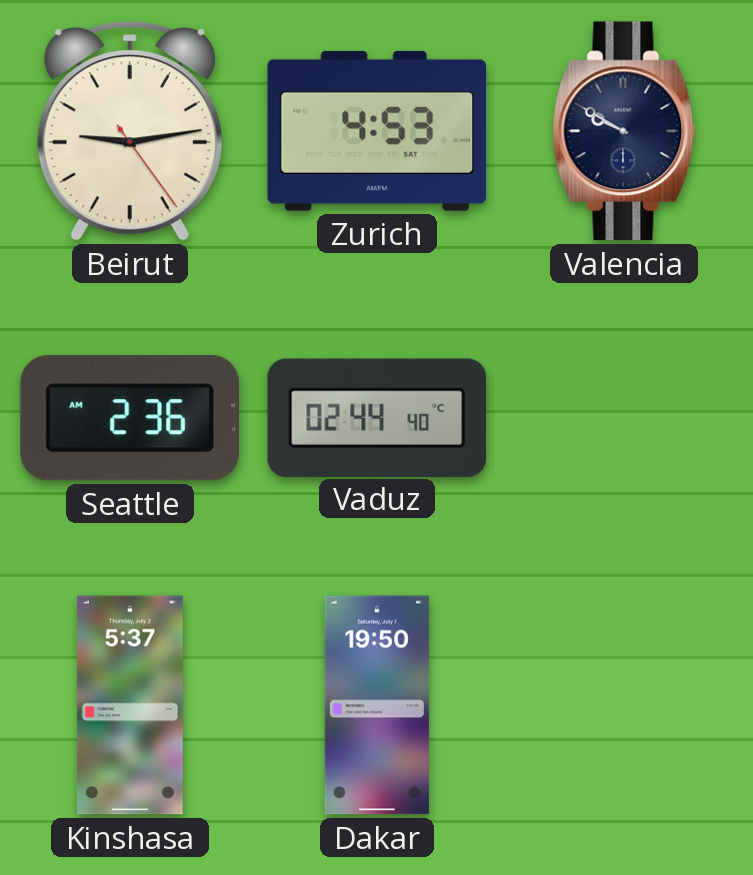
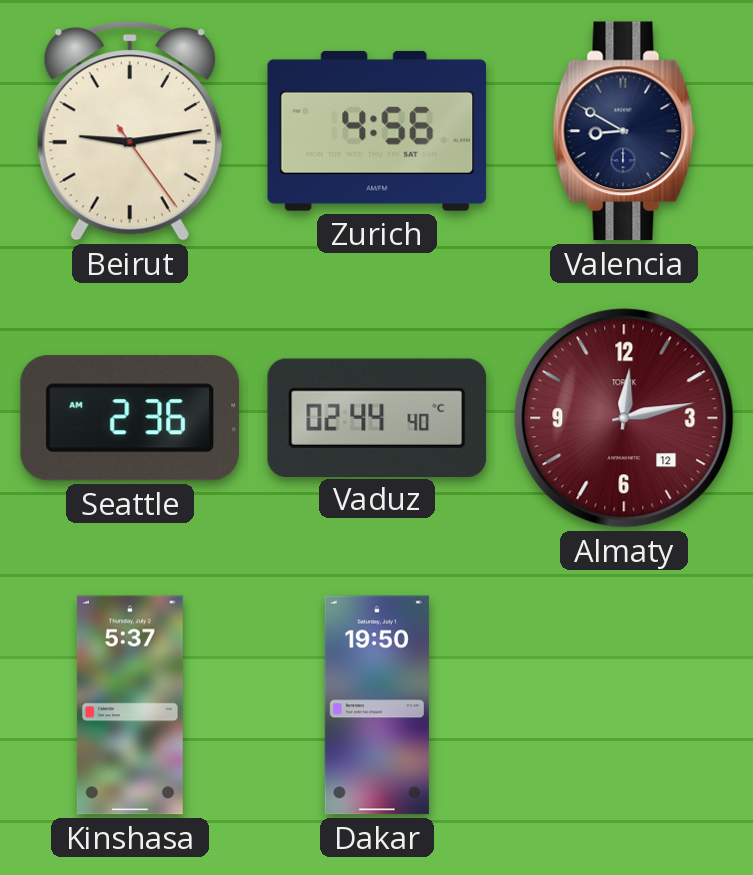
Zurich: 4:53 -> 4:56 (377, 131)
Valencia: 9:50 -> 8:50 (624, 131)
Almaty: none -> 12:13 (624, 418)
